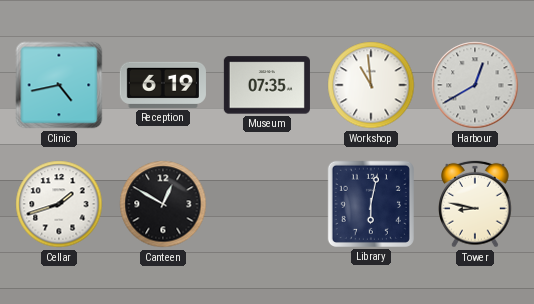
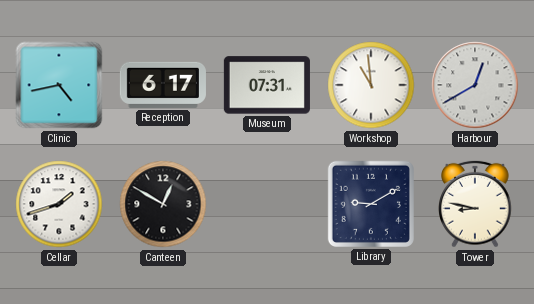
Reception: 6:19 -> 6:17 (163, 85)
Museum: 07:35 -> 07:31 (267, 85)
Library: 6:02 -> 9:10 (371, 204)
